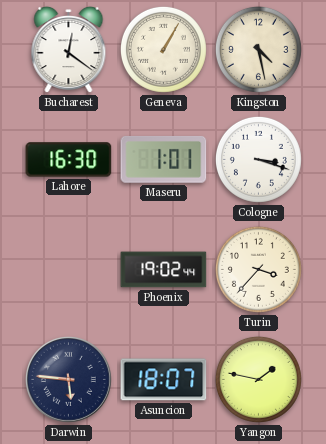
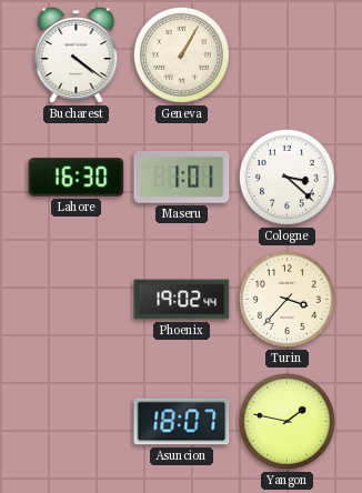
Bucharest: 12:21 -> 4:21 (77, 56)
Kingston: 4:28 -> none (258, 49)
Cologne: 3:18 -> 3:22 (286, 177)
Darwin: 5:46 -> none (68, 379)
